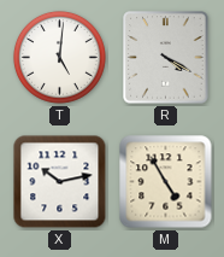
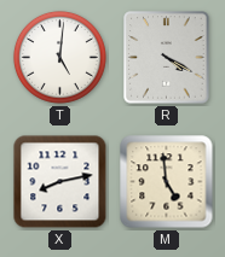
X: 10:13 -> 8:13 (60, 182)
M: 4:55 -> 4:59 (167, 182)
